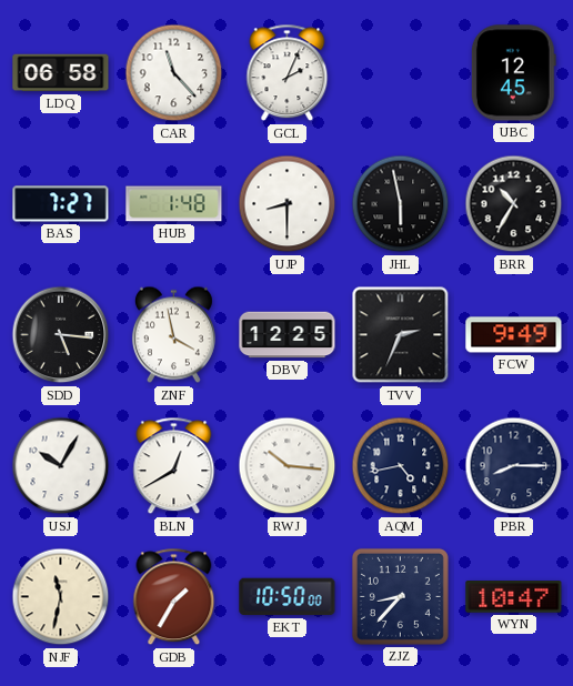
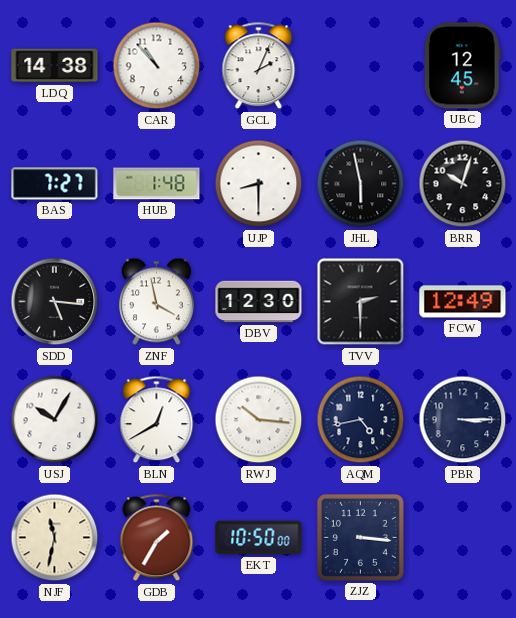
LDQ: 06:58 -> 14:38 (55, 66)
CAR: 11:23 -> 10:53 (157, 66)
BRR: 10:35 -> 10:03 (463, 184)
DBV: 12:25 -> 12:30 (259, 302)
TVV: 2:34 -> 2:30 (361, 302)
FCW: 9:49 -> 12:49 (463, 302)
PBR: 8:15 -> 3:15 (463, 420)
ZJZ: 8:37 -> 3:16 (360, 537)
WYN: 10:47 -> none (514, 597)
